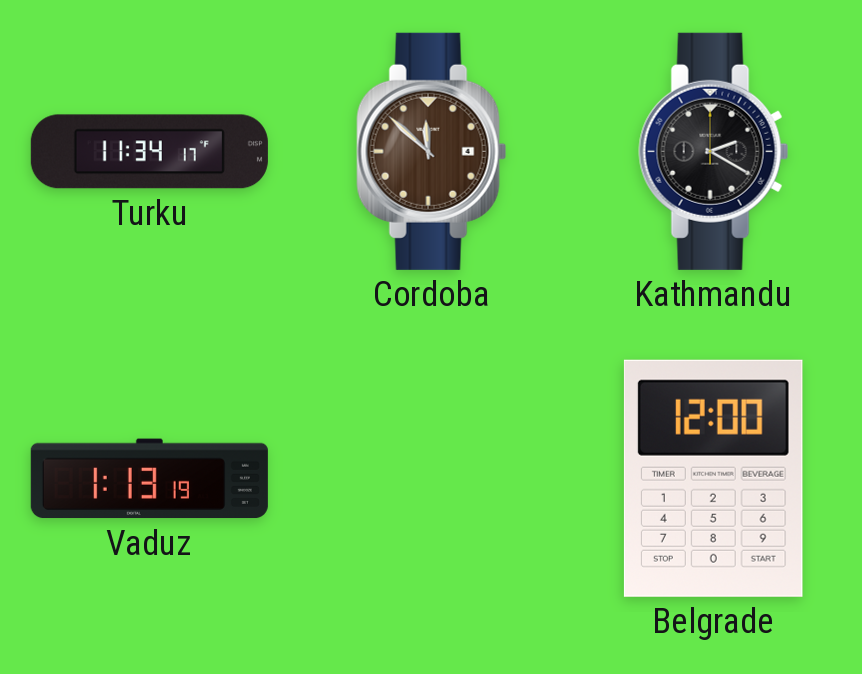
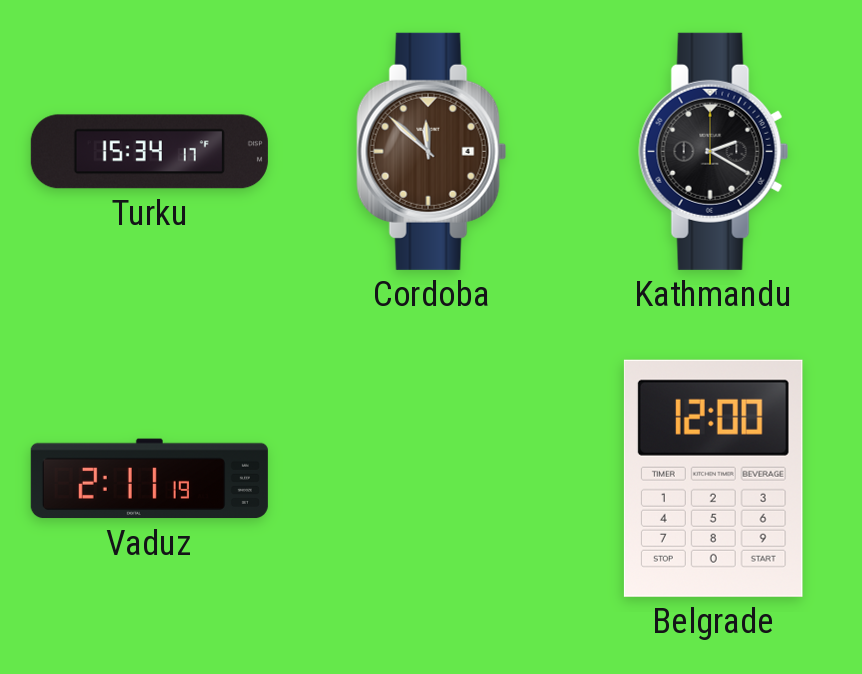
Turku: 11:34 -> 15:34 (149, 152)
Vaduz: 1:13 -> 2:11 (149, 479)
